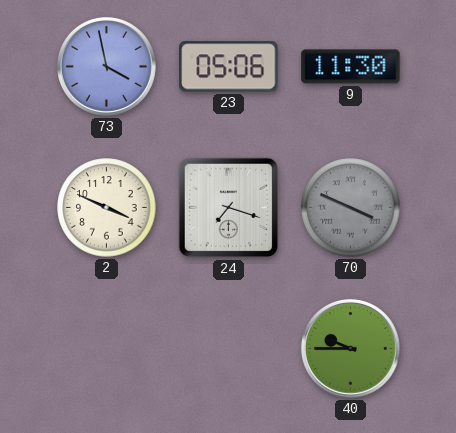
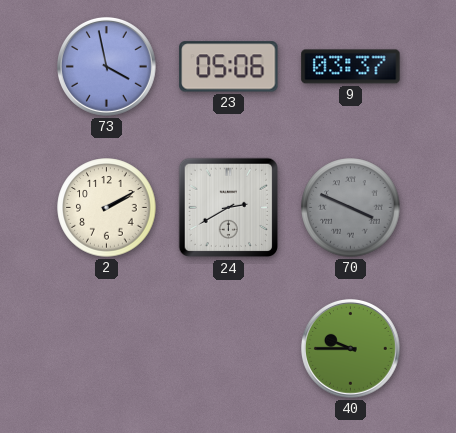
9: 11:30 -> 03:37 (351, 67)
2: 3:49 -> 2:10 (107, 208)
24: 7:18 -> 2:40 (229, 208)
